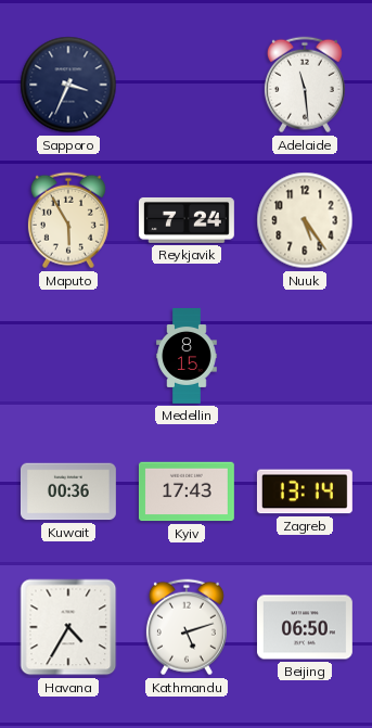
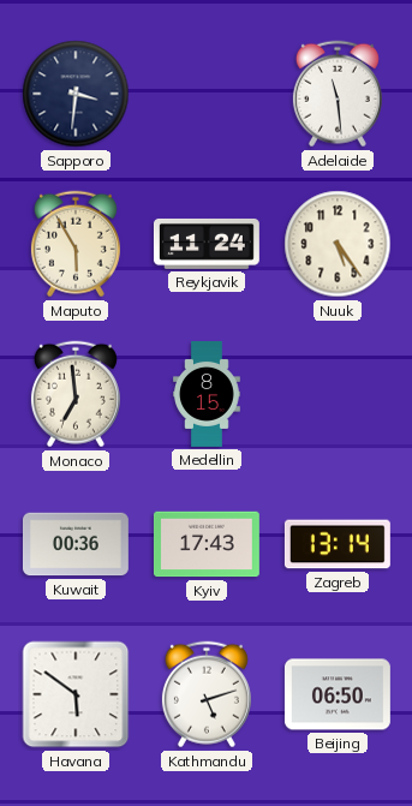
Sapporo: 3:34 -> 3:31 (76, 94)
Reykjavik: 7:24 -> 11:24 (207, 244)
Monaco: none -> 6:59 (76, 394)
Havana: 4:35 -> 5:51 (76, 694)
